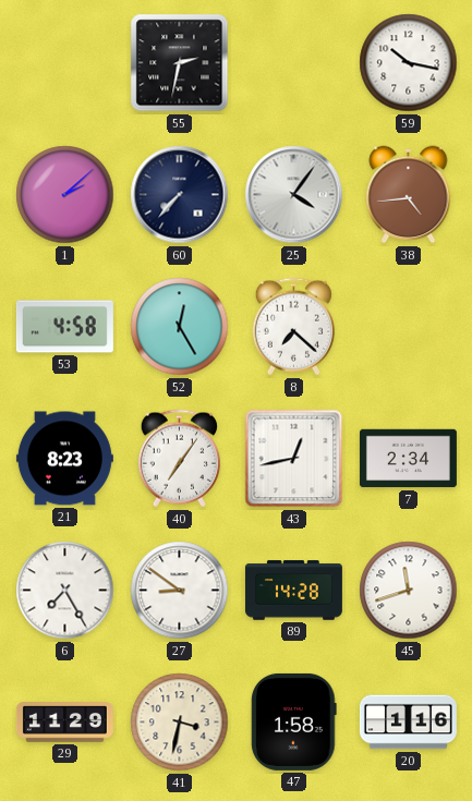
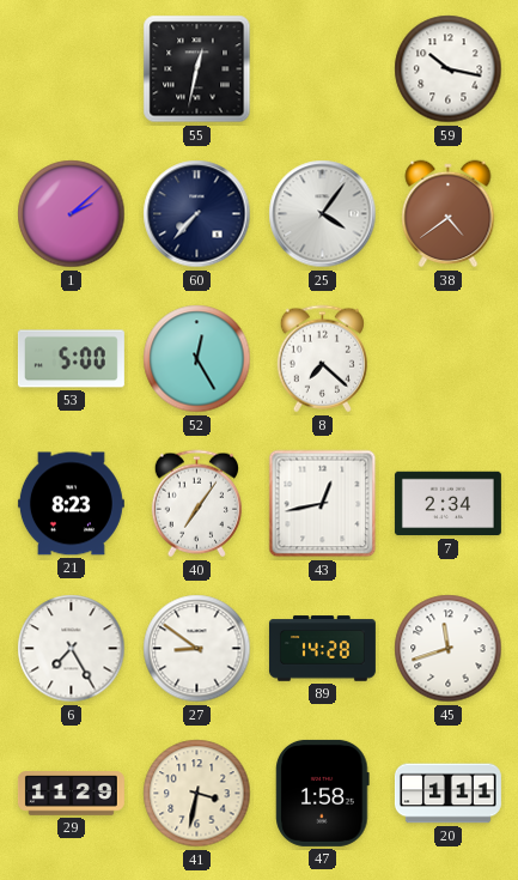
55: 2:32 -> 12:32 (197, 69)
38: 4:44 -> 4:39 (449, 214)
53: 4:58 -> 5:00 (71, 359)
20: 1:16 -> 1:11 (447, 794)
